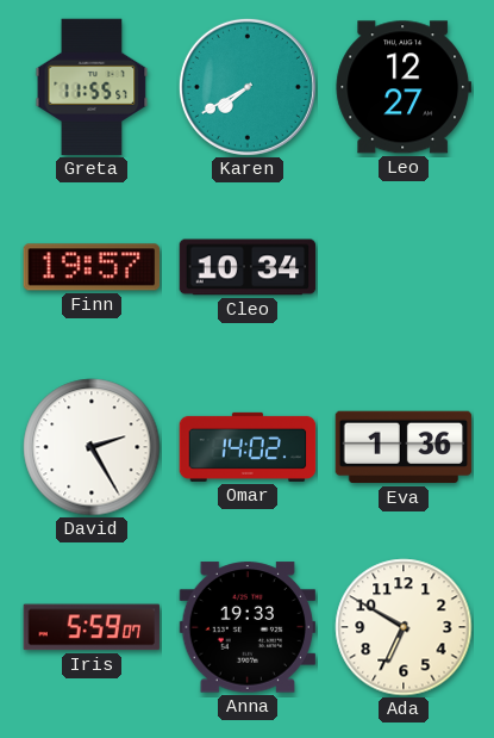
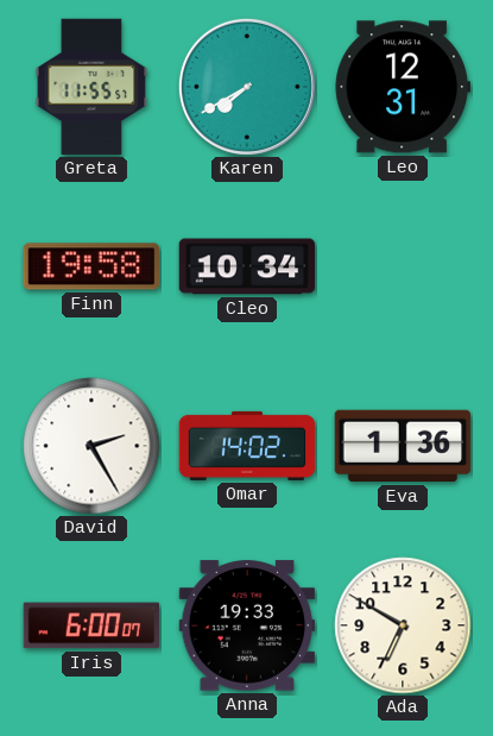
Leo: 12:27 -> 12:31 (403, 87)
Finn: 19:57 -> 19:58 (91, 266)
Iris: 5:59 -> 6:00 (91, 625)
